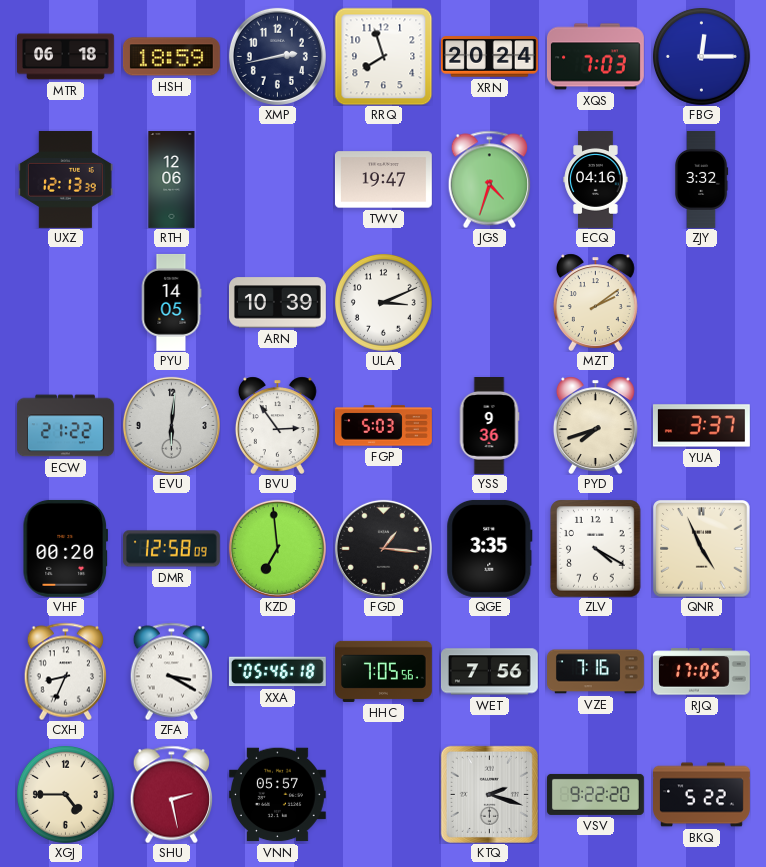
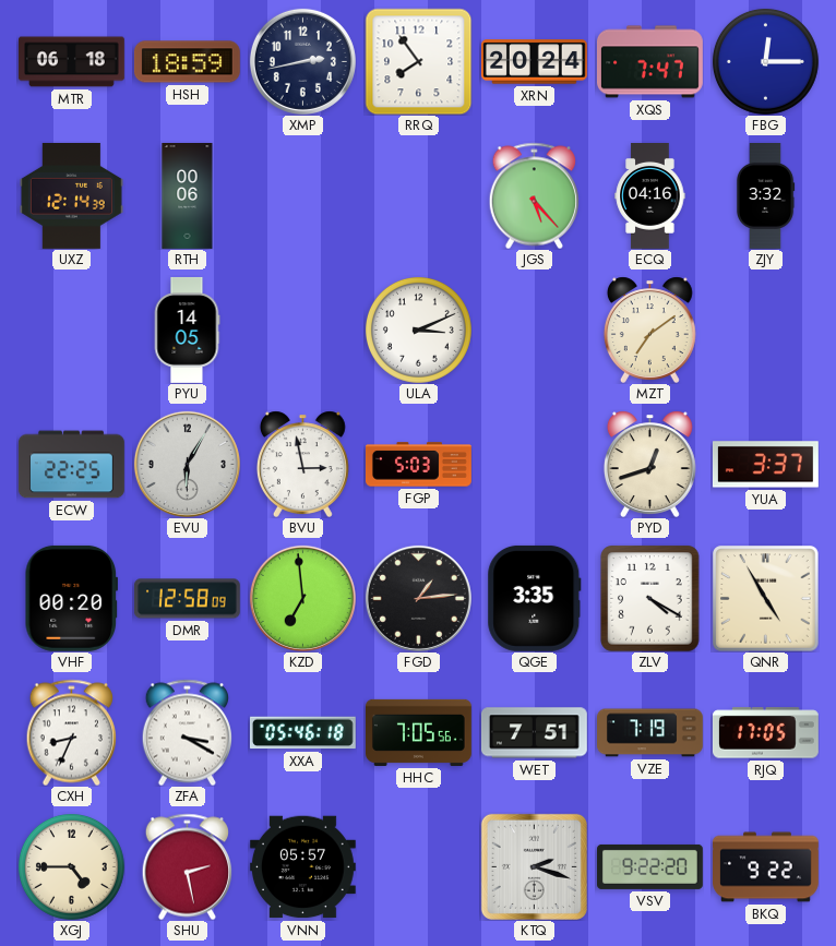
RRQ: 7:57 -> 7:54 (418, 61)
XQS: 7:03 -> 7:47 (650, 62)
UXZ: 12:13 -> 12:14 (71, 195)
RTH: 12:06 -> 00:06 (188, 196)
TWV: 19:47 -> none (383, 180)
JGS: 4:33 -> 5:23 (534, 195)
ARN: 10:39 -> none (277, 303)
MZT: 2:09 -> 7:09 (649, 330)
ECW: 21:22 -> 22:25 (71, 465)
EVU: 6:01 -> 6:05 (187, 464)
BVU: 2:54 -> 2:58 (302, 464)
YSS: 9:36 -> none (489, 426)
PYD: 7:42 -> 12:42 (649, 464)
FGD: 1:16 -> 1:14 (418, 598)
QNR: 4:56 -> 4:55 (765, 598)
WET: 7:56 -> 7:51 (534, 733)
VZE: 7:16 -> 7:19 (650, 733)
BKQ: 5:22 -> 9:22 (766, 867)
